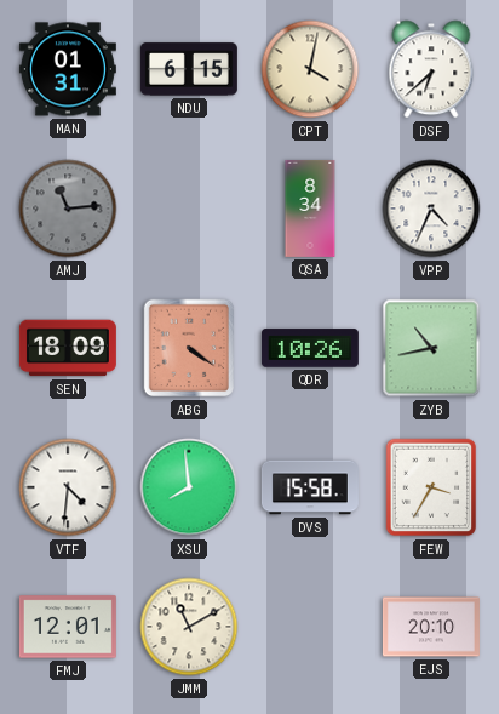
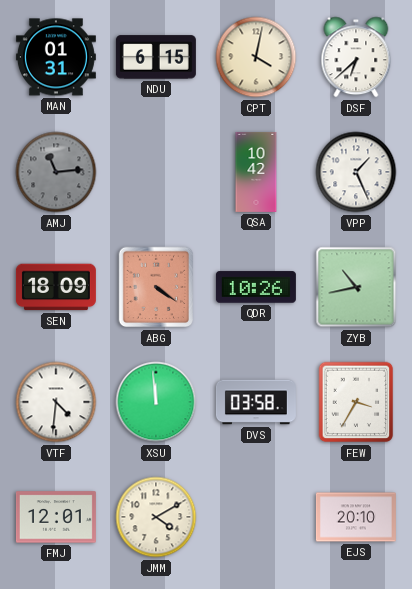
QSA: 8:34 -> 10:42 (256, 172)
VPP: 4:34 -> 1:26 (356, 172)
XSU: 7:59 -> 11:59 (156, 402)
DVS: 15:58 -> 03:58 (256, 402)
JMM: 11:10 -> 4:10 (156, 517)
